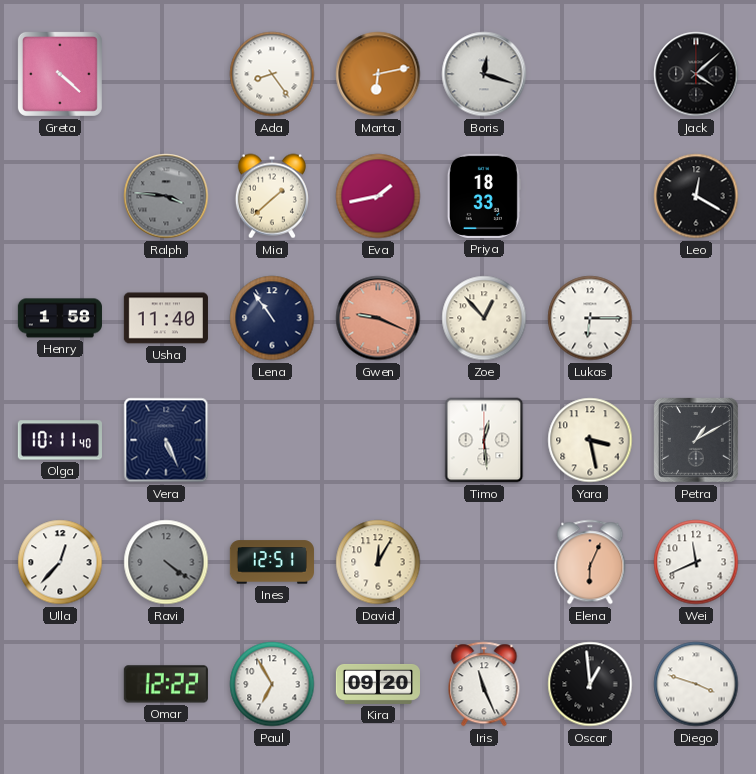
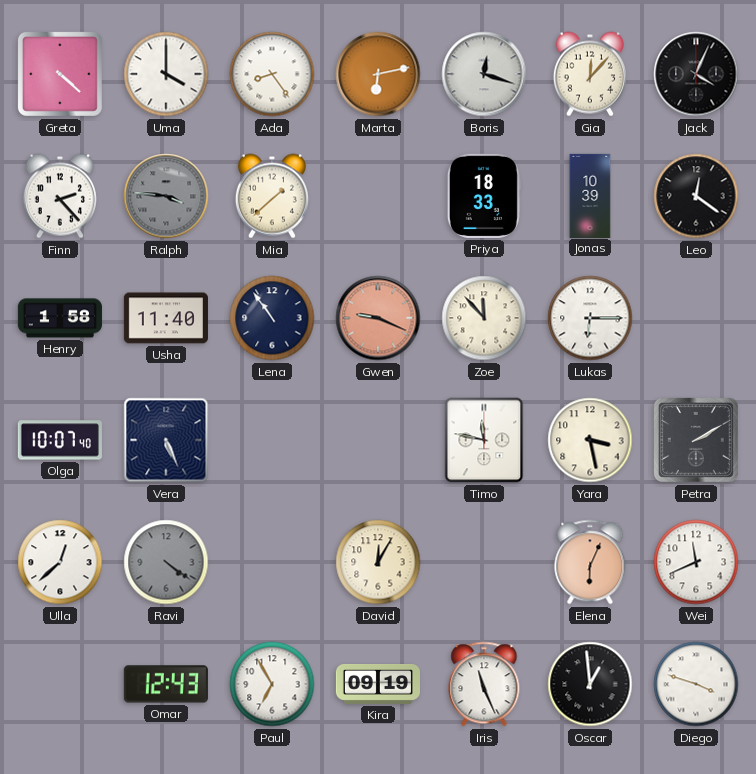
Uma: none -> 4:00 (166, 74)
Gia: none -> 12:07 (590, 74)
Jack: 4:08 -> 4:04 (696, 74)
Finn: none -> 2:23 (60, 196)
Eva: 1:43 -> none (378, 196)
Jonas: none -> 10:39 (590, 195)
Leo: 12:20 -> 12:21 (696, 196)
Zoe: 12:53 -> 11:53 (484, 318)
Olga: 10:11 -> 10:07 (60, 440)
Timo: 12:29 -> 11:47 (484, 440)
Petra: 1:10 -> 2:10 (696, 440)
Ulla: 12:37 -> 12:38 (60, 562)
Ines: 12:51 -> none (272, 562)
Omar: 12:22 -> 12:43 (166, 684)
Kira: 09:20 -> 09:19 (377, 684)
